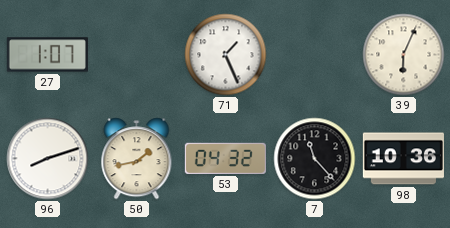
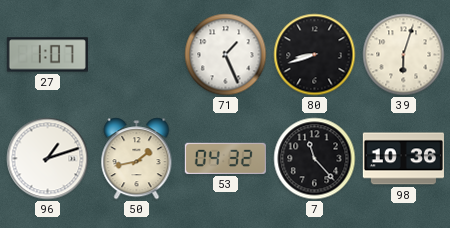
80: none -> 8:42 (315, 55)
39: 6:04 -> 6:03 (404, 55)
96: 8:12 -> 1:12 (48, 159)
